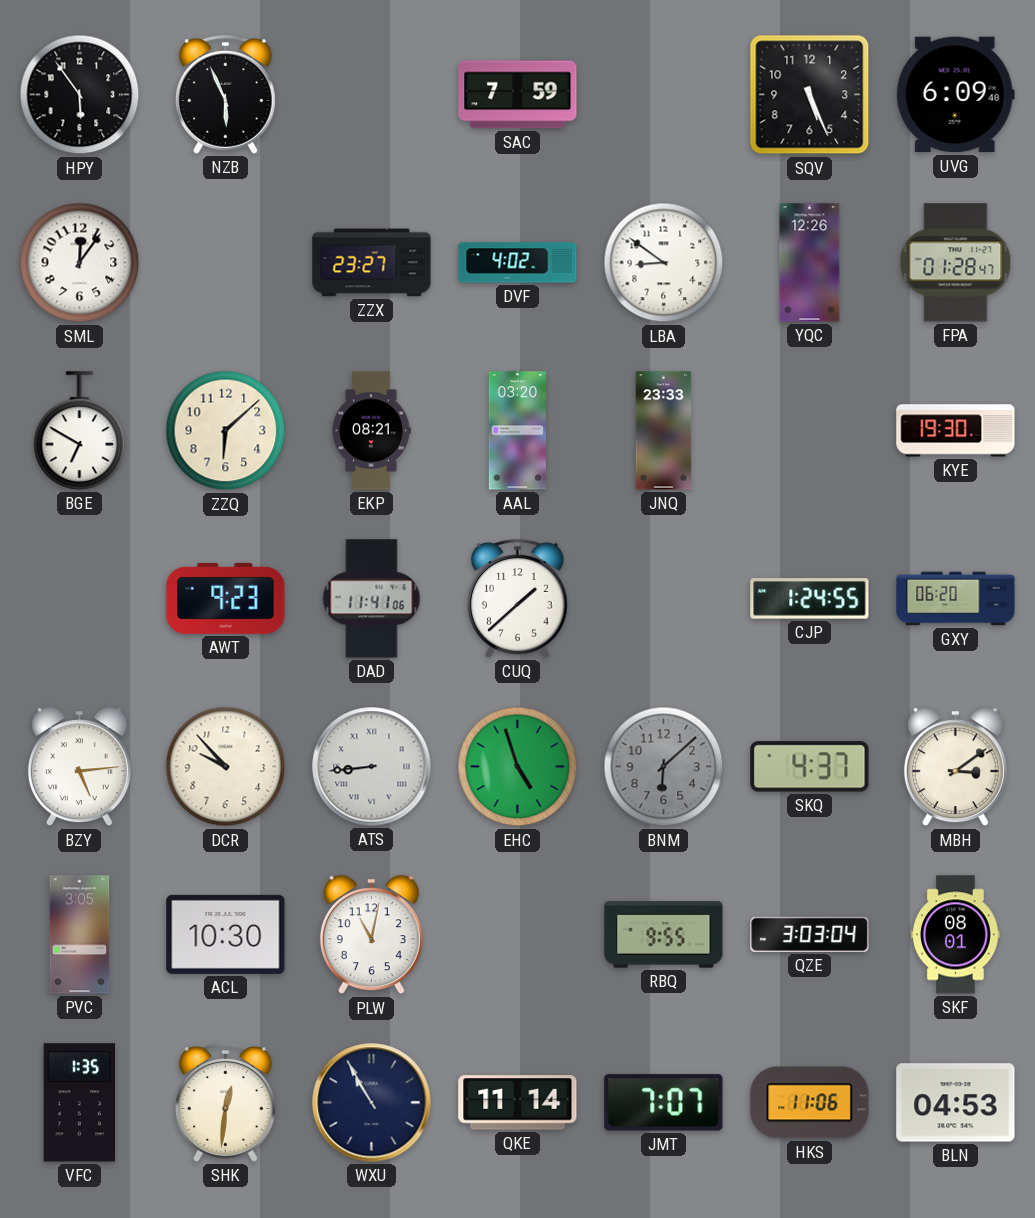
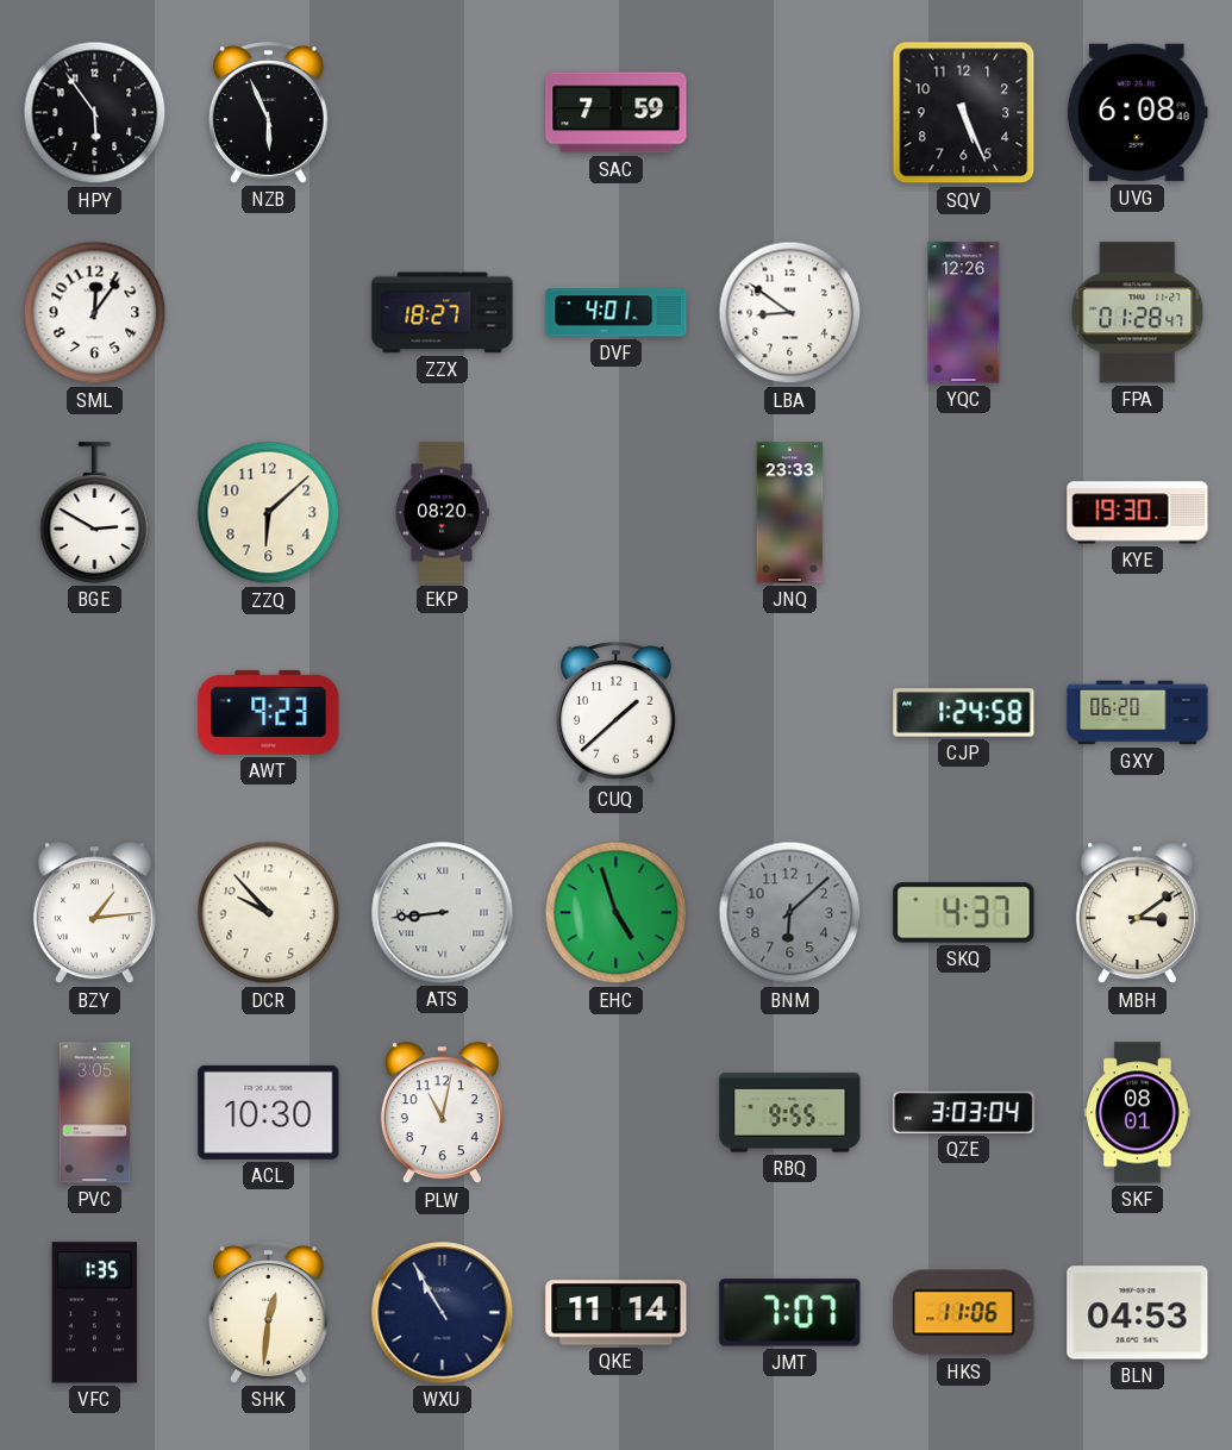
UVG: 6:09 -> 6:08 (1137, 113)
ZZX: 23:27 -> 18:27 (443, 313)
DVF: 4:02 -> 4:01 (617, 313)
BGE: 6:50 -> 2:50 (95, 513)
EKP: 08:21 -> 08:20 (442, 513)
AAL: 03:20 -> none (517, 431)
DAD: 11:41 -> none (372, 599)
CJP: 1:24:55 -> 1:24:58 (964, 713)
BZY: 5:14 -> 1:14 (94, 913)
